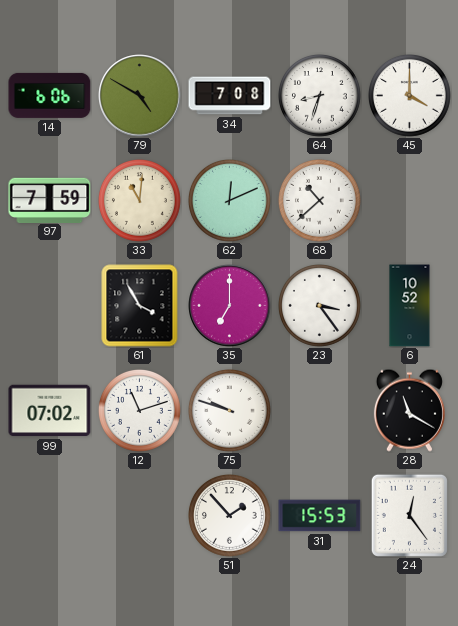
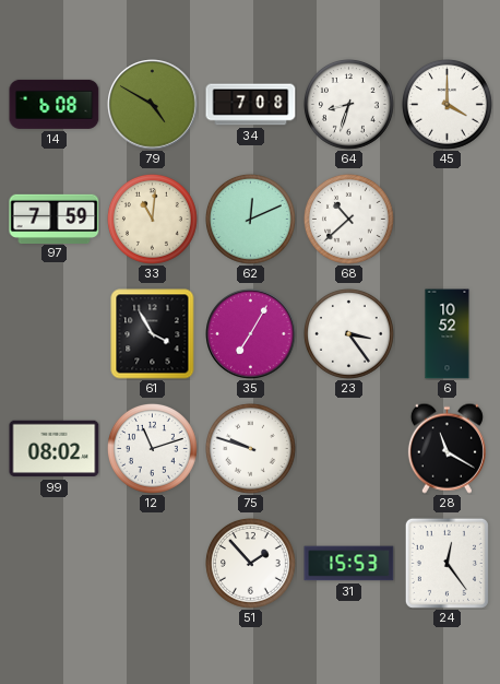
14: 6:06 -> 6:08 (55, 104)
35: 7:00 -> 7:05 (251, 334)
99: 07:02 -> 08:02 (55, 449)
